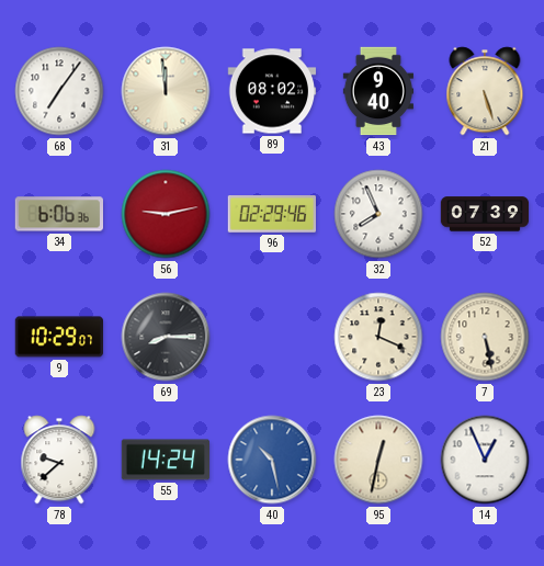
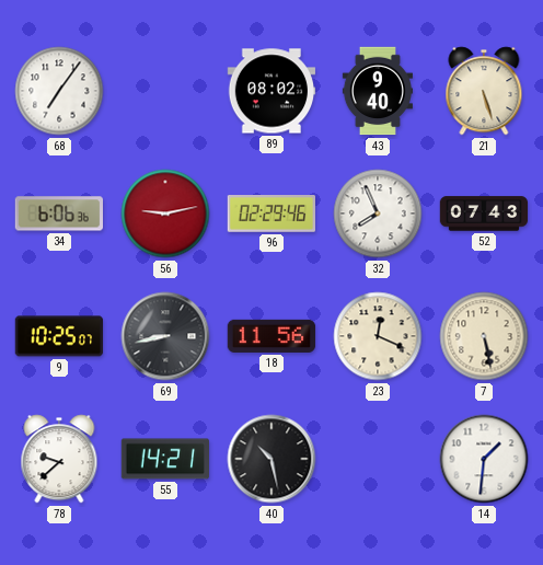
31: 11:59 -> none (166, 91)
52: 07:39 -> 07:43 (484, 214)
9: 10:29 -> 10:25 (58, 336)
69: 8:15 -> 8:43 (165, 336)
18: none -> 11:56 (271, 336)
55: 14:24 -> 14:21 (165, 459)
40 dial: blue -> black (271, 459)
95: 12:32 -> none (378, 460)
14: 12:56 -> 1:31 (484, 459)
